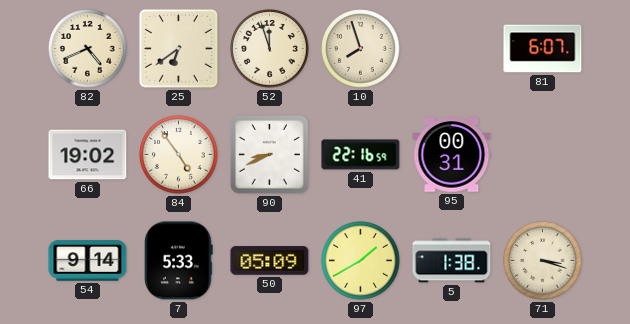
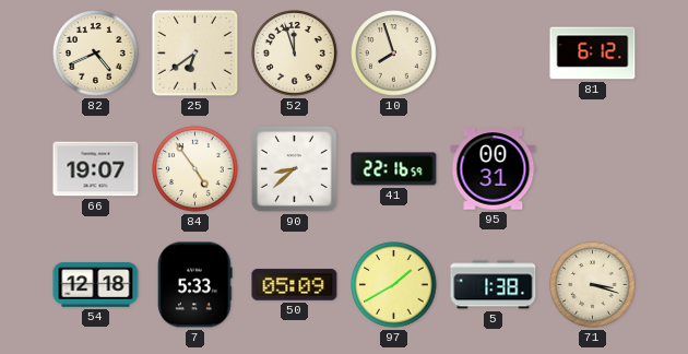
81: 6:07 -> 6:12 (593, 54)
66: 19:02 -> 19:07 (96, 169)
90: 8:41 -> 8:38 (295, 169)
54: 9:14 -> 12:18 (96, 285)
